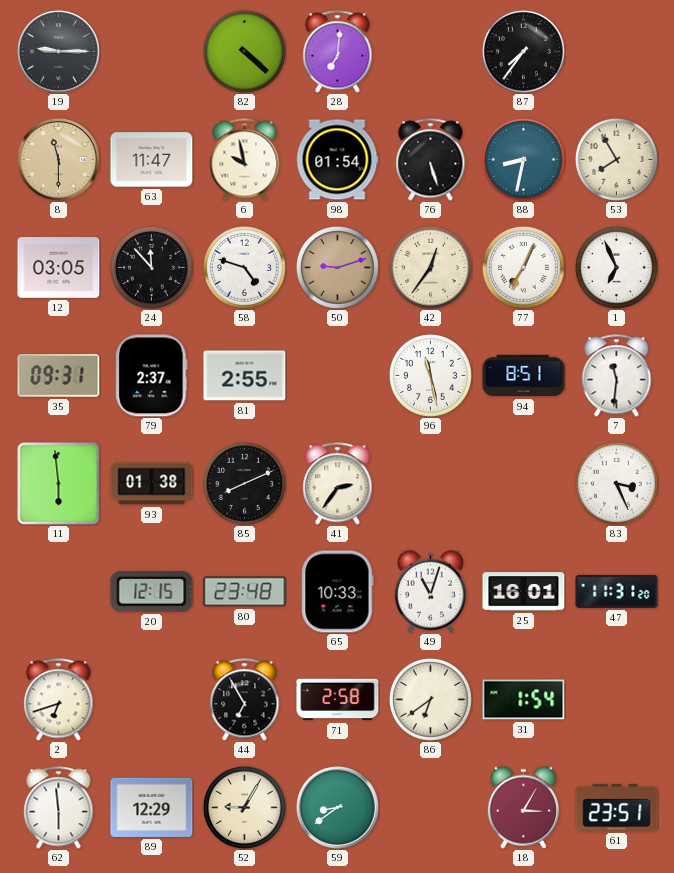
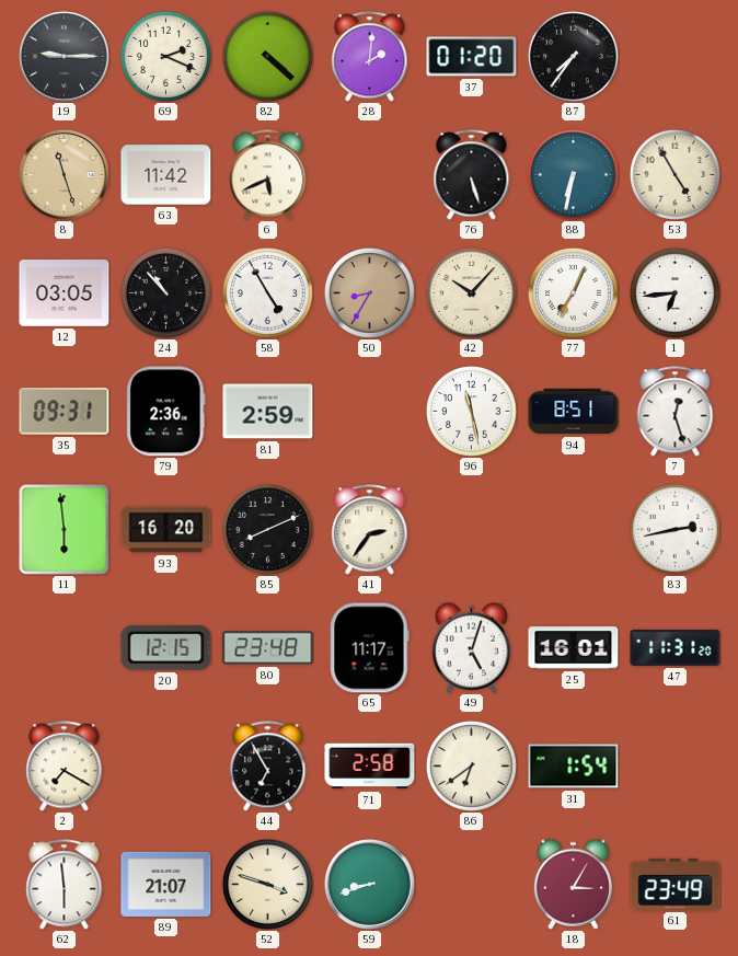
69: none -> 2:19 (165, 56)
28: 7:01 -> 2:01 (370, 57)
37: none -> 01:20 (472, 57)
8: 11:30 -> 11:27 (65, 175)
63: 11:47 -> 11:42 (166, 175)
6: 9:58 -> 5:41 (268, 175)
98: 01:54 -> none (337, 160)
88: 8:32 -> 6:32 (573, 174)
53: 7:55 -> 4:55 (674, 174)
24: 11:53 -> 10:53 (165, 292)
58: 4:48 -> 4:55 (267, 292)
50: 9:12 -> 8:35 (369, 292)
42: 12:36 -> 10:07 (471, 292)
1: 6:56 -> 6:44 (674, 292)
79: 2:37 -> 2:36 (166, 412)
81: 2:55 -> 2:59 (268, 412)
7: 11:31 -> 12:27 (676, 412)
93: 01:38 -> 16:20 (166, 530)
83: 3:26 -> 2:43 (674, 529)
65: 10:33 -> 11:17 (370, 648)
49: 11:03 -> 5:03 (471, 647)
2: 6:42 -> 7:20 (65, 767)
89: 12:29 -> 21:07 (166, 884)
52: 9:05 -> 3:48 (267, 884)
59: 8:39 -> 8:42 (370, 885)
61: 23:51 -> 23:49 (676, 884)
